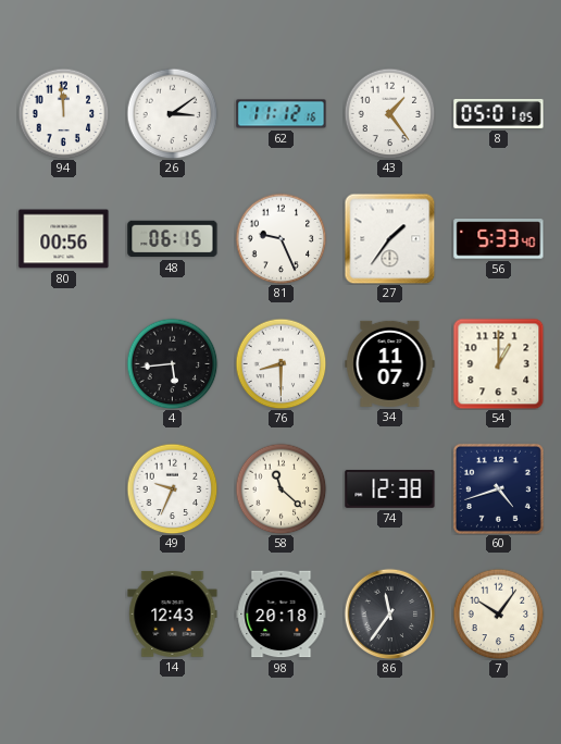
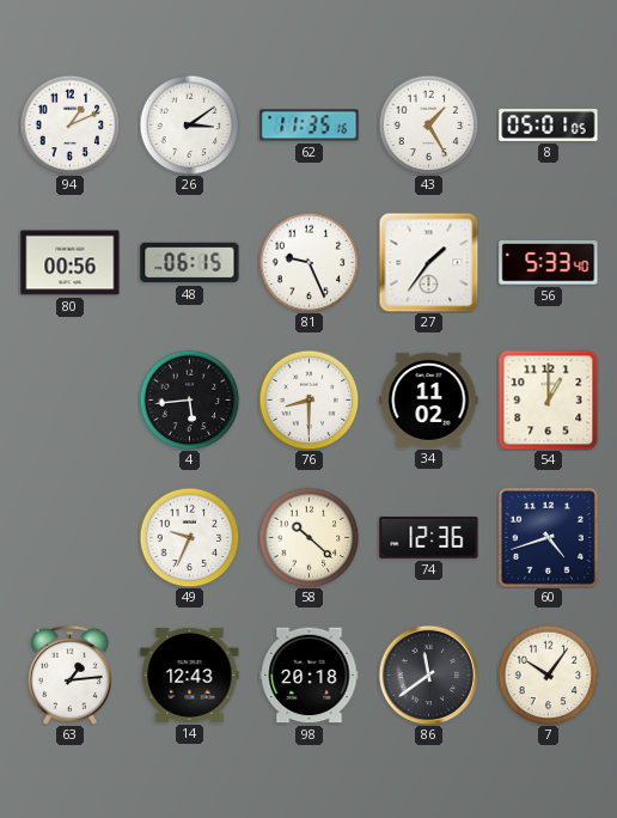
94: 11:59 -> 1:11 (69, 124)
62: 11:12 -> 11:35 (310, 126)
43: 1:24 -> 1:25 (428, 124)
34: 11:07 -> 11:02 (429, 399)
58: 11:22 -> 10:22 (308, 537)
74: 12:38 -> 12:36 (429, 538)
63: none -> 1:14 (69, 674)
86: 11:36 -> 11:39 (428, 674)
